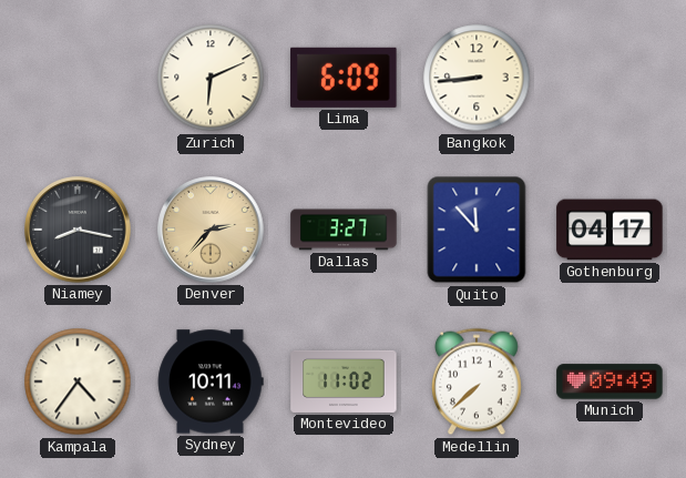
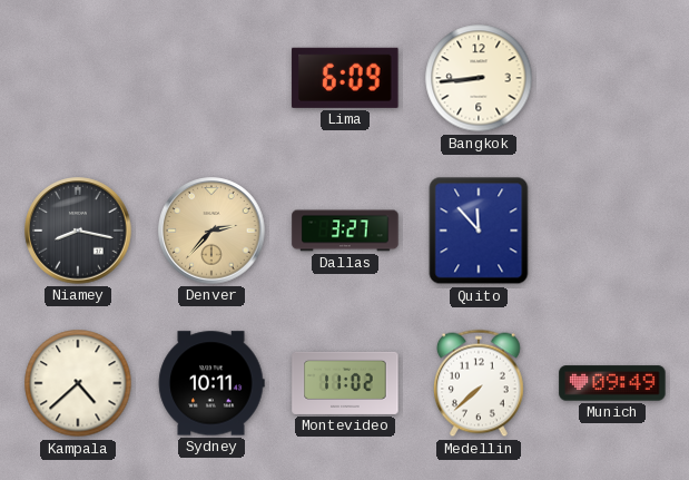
Zurich: 6:11 -> none (211, 78)
Gothenburg: 04:17 -> none (610, 230)
Kampala: 4:36 -> 4:38 (78, 383)
